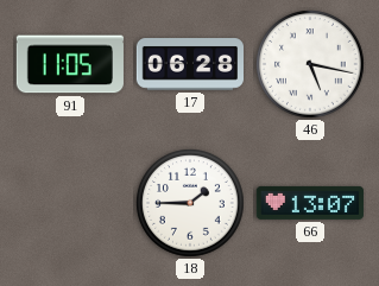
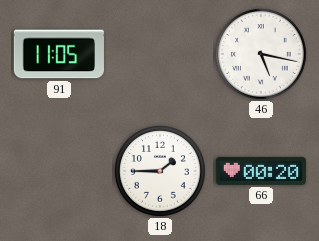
17: 06:28 -> none (189, 64)
66: 13:07 -> 00:20 (260, 171)
